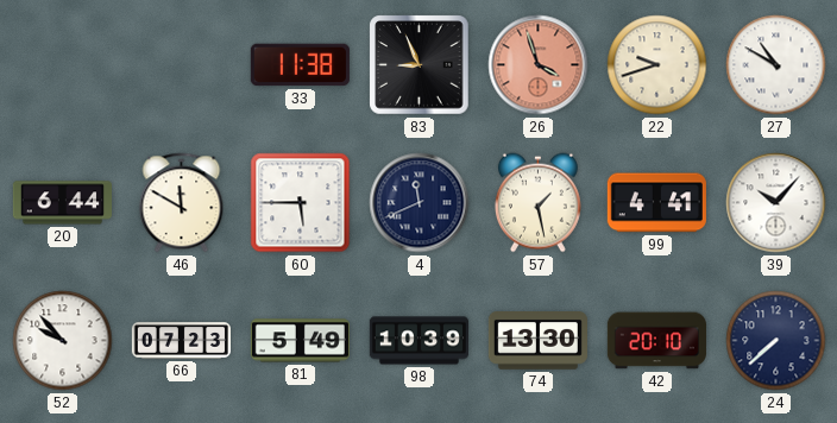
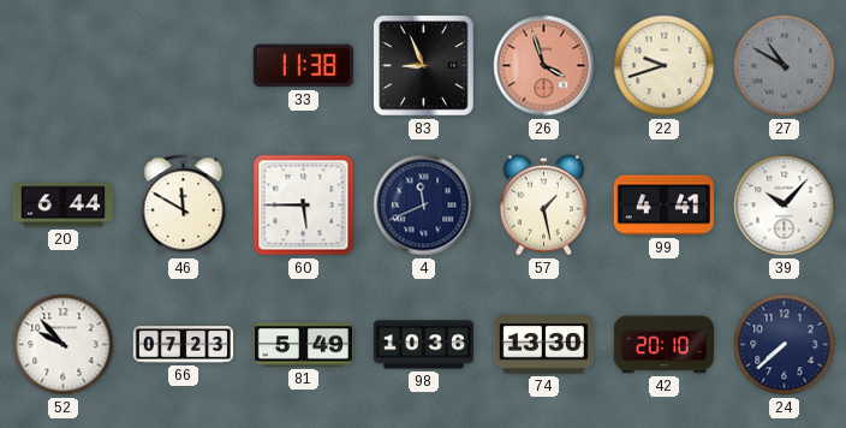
27 dial: white -> grey (785, 66)
98: 10:39 -> 10:36 (423, 345)
